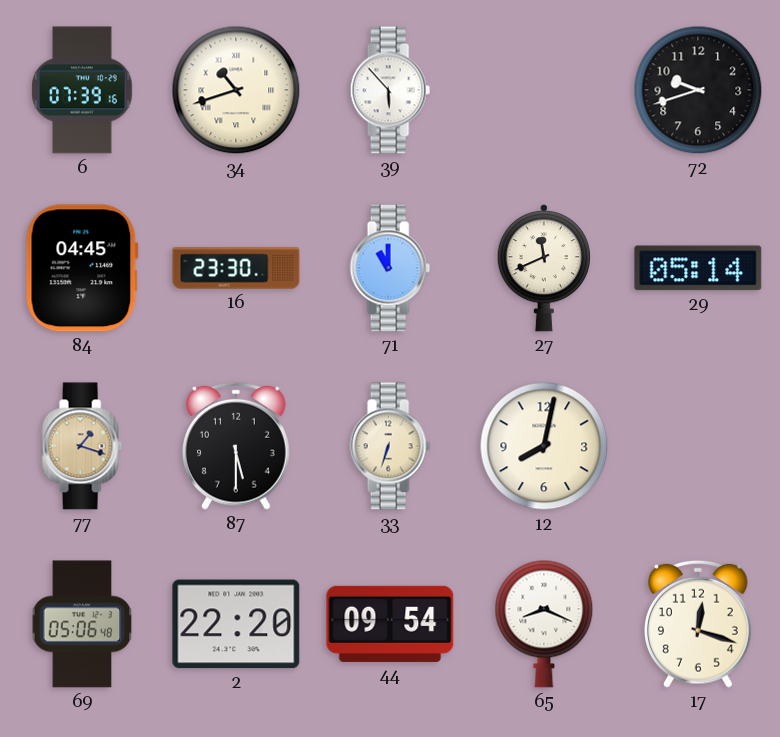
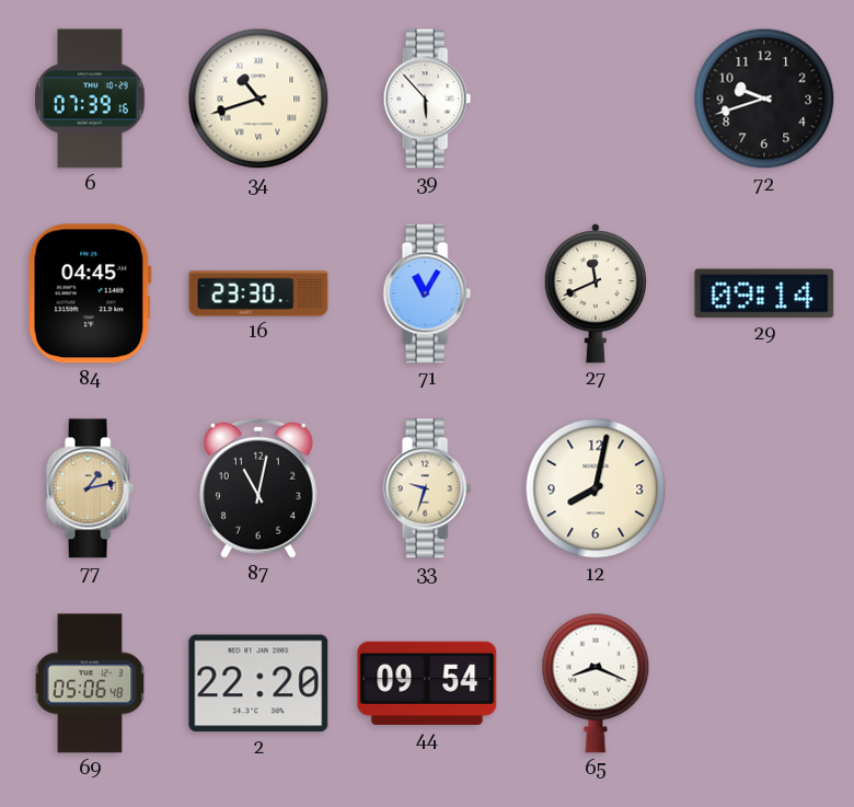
71: 11:00 -> 11:05 (427, 293)
29: 05:14 -> 09:14 (764, 293)
77: 1:18 -> 1:13 (90, 488)
87: 5:30 -> 11:02 (259, 488)
33: 6:33 -> 9:33 (427, 488)
17: 12:18 -> none (699, 624)
